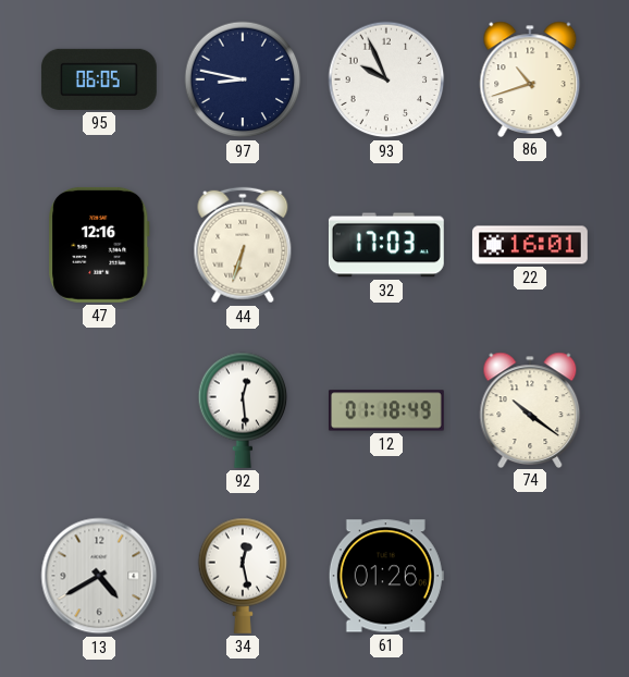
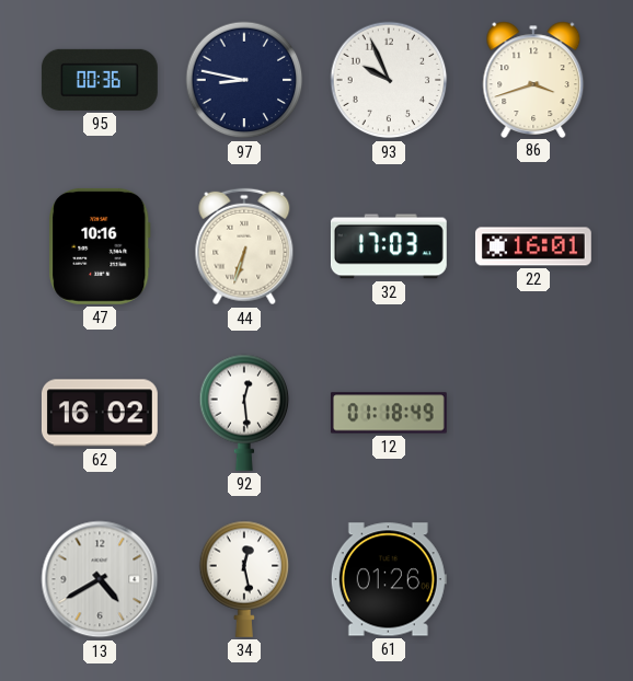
95: 06:05 -> 00:36 (100, 80)
86: 10:42 -> 3:42 (533, 79)
47: 12:16 -> 10:16 (100, 246)
62: none -> 16:02 (100, 413)
74: 10:21 -> none (530, 409)
